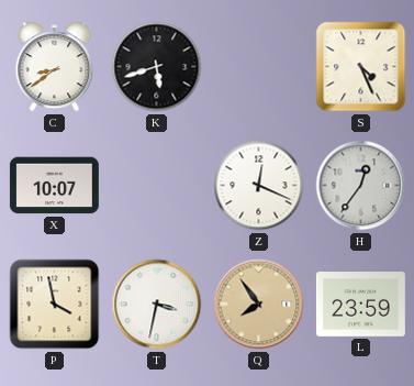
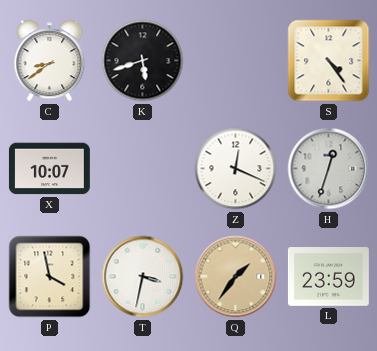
S: 4:26 -> 4:24 (329, 61)
H: 12:36 -> 12:33 (329, 169)
Q: 7:54 -> 1:36 (236, 277)
